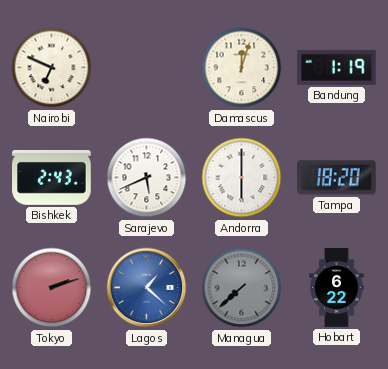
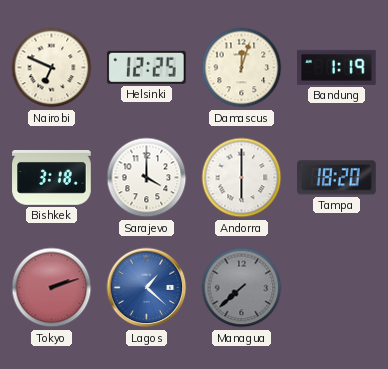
Helsinki: none -> 12:25 (147, 67)
Bishkek: 2:43 -> 3:18 (52, 178)
Sarajevo: 5:41 -> 4:00 (147, 178)
Hobart: 6:22 -> none (337, 288)
